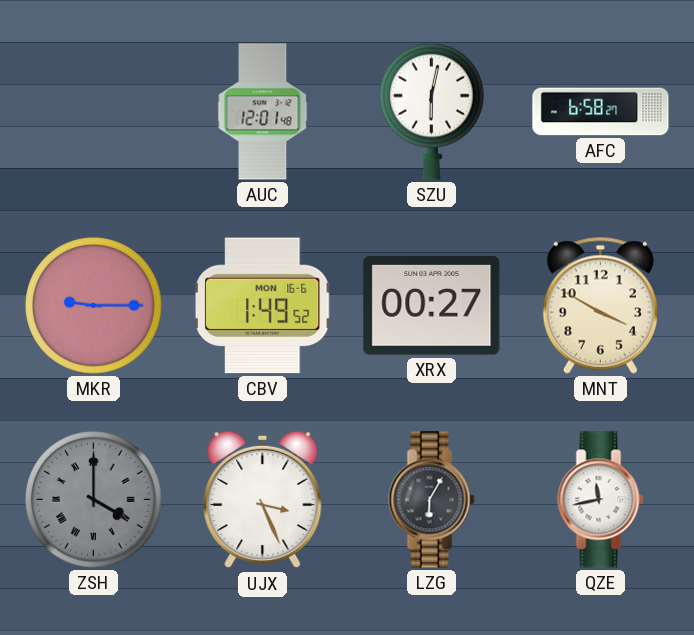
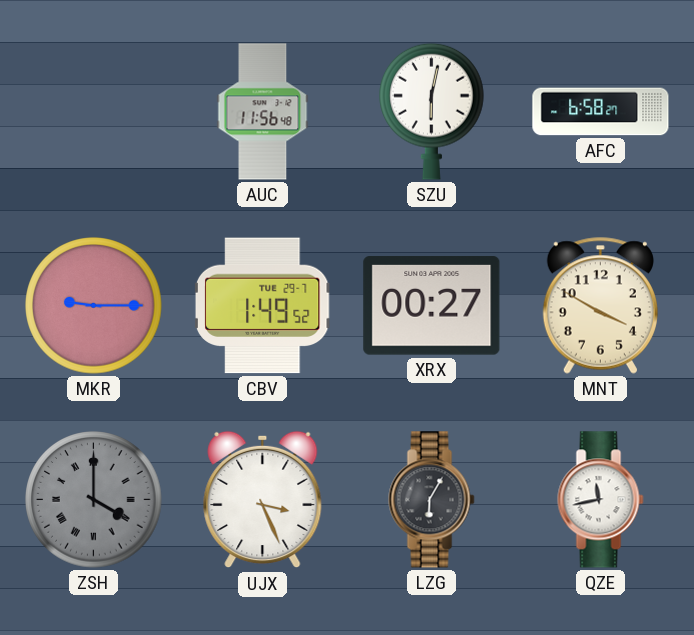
AUC: 12:01 -> 11:56 (263, 112)
CBV date: MON 16-6 -> TUE 29-7 (263, 306)
